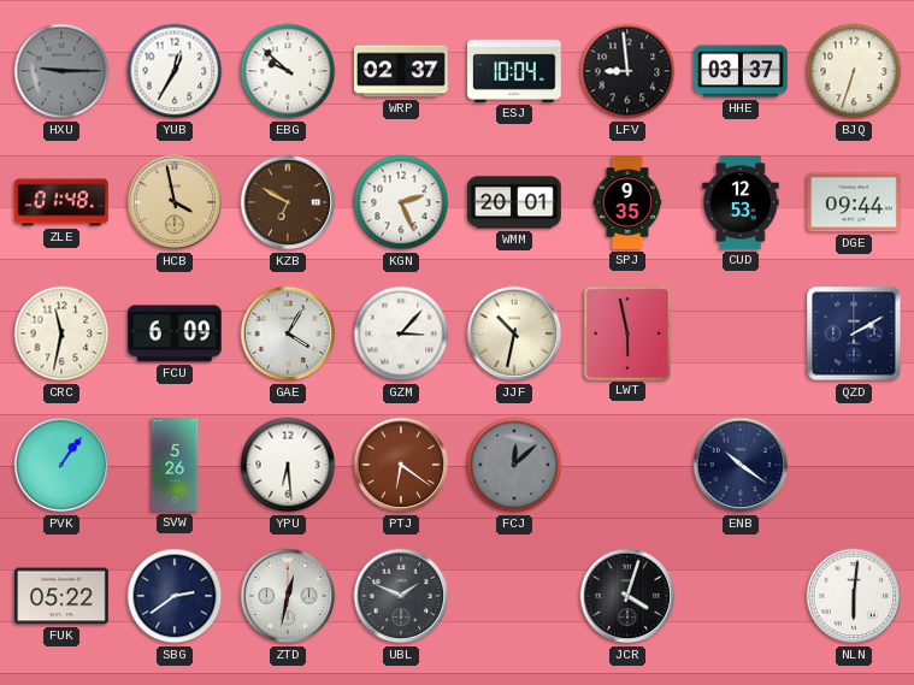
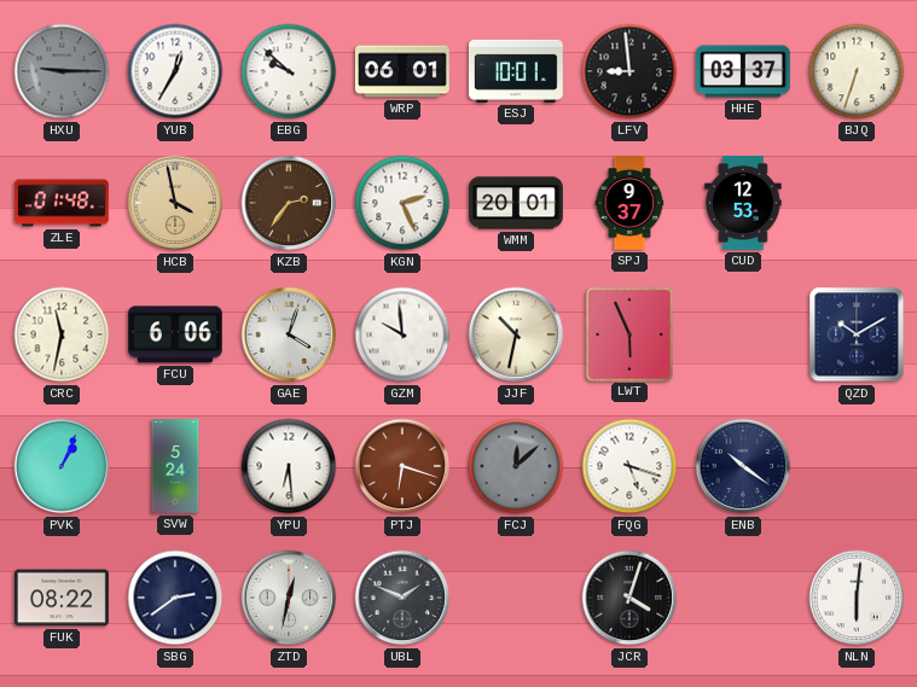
WRP: 02:37 -> 06:01 (404, 71)
ESJ: 10:04 -> 10:01 (517, 71)
KZB: 6:50 -> 2:36 (289, 203)
SPJ: 9:35 -> 9:37 (629, 203)
DGE: 09:44 -> none (855, 202)
FCU: 6:09 -> 6:06 (176, 334)
GAE: 4:05 -> 4:03 (289, 334)
GZM: 3:07 -> 9:59 (402, 334)
LWT: 5:58 -> 5:56 (628, 333)
QZD: 2:10 -> 10:10 (857, 334)
PVK: 1:06 -> 1:04 (62, 466)
SVW: 5:26 -> 5:24 (175, 466)
PTJ: 6:21 -> 6:18 (402, 466)
FQG: none -> 5:18 (629, 466)
FUK: 05:22 -> 08:22 (63, 598)
